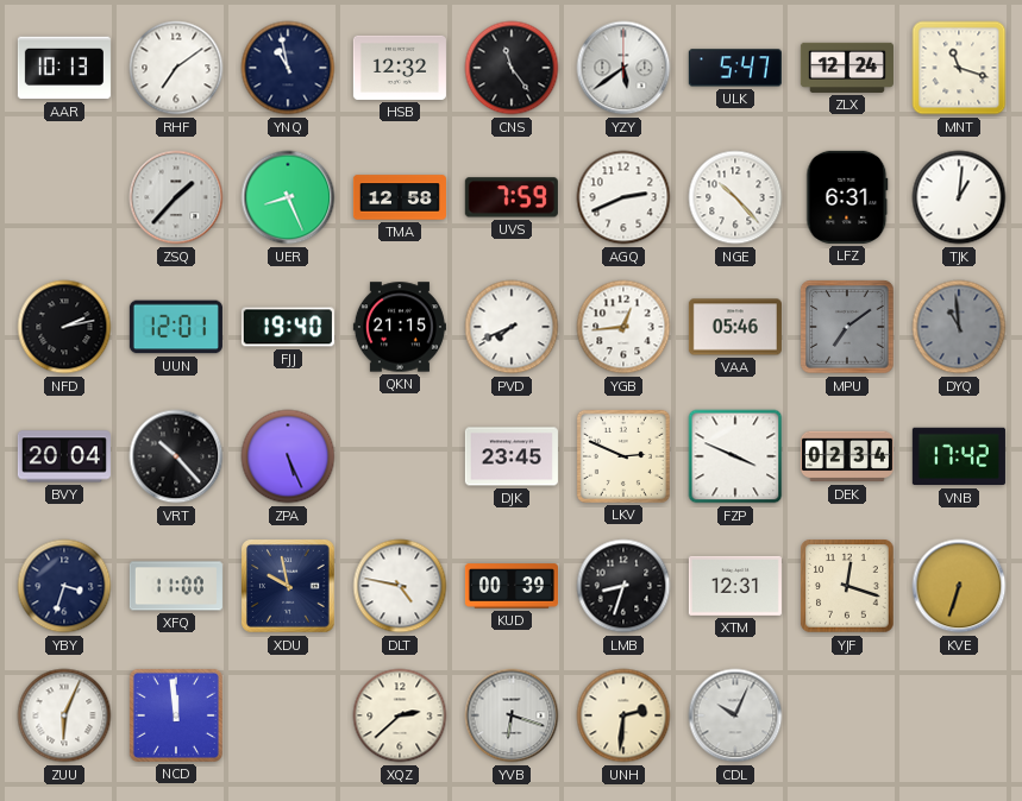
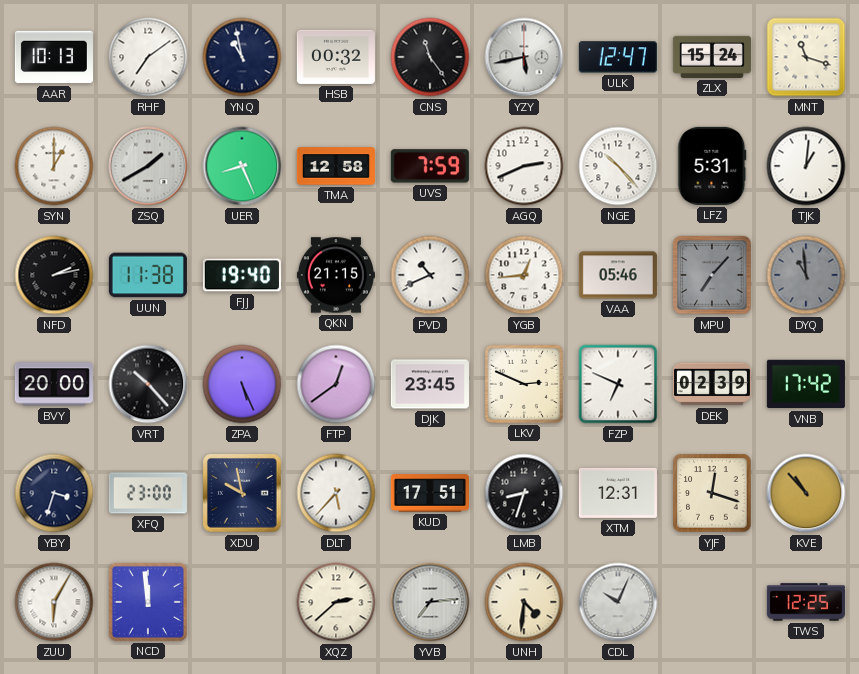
HSB: 12:32 -> 00:32 (336, 57)
YZY: 5:39 -> 5:43 (524, 57)
ULK: 5:47 -> 12:47 (618, 57)
ZLX: 12:24 -> 15:24 (712, 57)
SYN: none -> 1:00 (54, 166)
ZSQ: 1:37 -> 1:40 (148, 166)
LFZ: 6:31 -> 5:31 (712, 166)
UUN: 12:01 -> 11:38 (148, 275)
PVD: 7:41 -> 10:41 (430, 275)
MPU: 7:09 -> 7:07 (712, 275)
BVY: 20:04 -> 20:00 (54, 384)
FTP: none -> 12:39 (336, 384)
FZP: 3:49 -> 6:49 (618, 384)
DEK: 02:34 -> 02:39 (712, 384)
XFQ: 11:00 -> 23:00 (148, 493)
DLT: 4:47 -> 5:37 (336, 493)
KUD: 00:39 -> 17:51 (430, 493)
KVE: 6:33 -> 10:53 (806, 493)
ZUU: 6:04 -> 6:05 (54, 602)
YVB: 6:18 -> 7:14 (430, 602)
UNH: 2:31 -> 4:31 (524, 602)
TWS: none -> 12:25 (806, 602)
